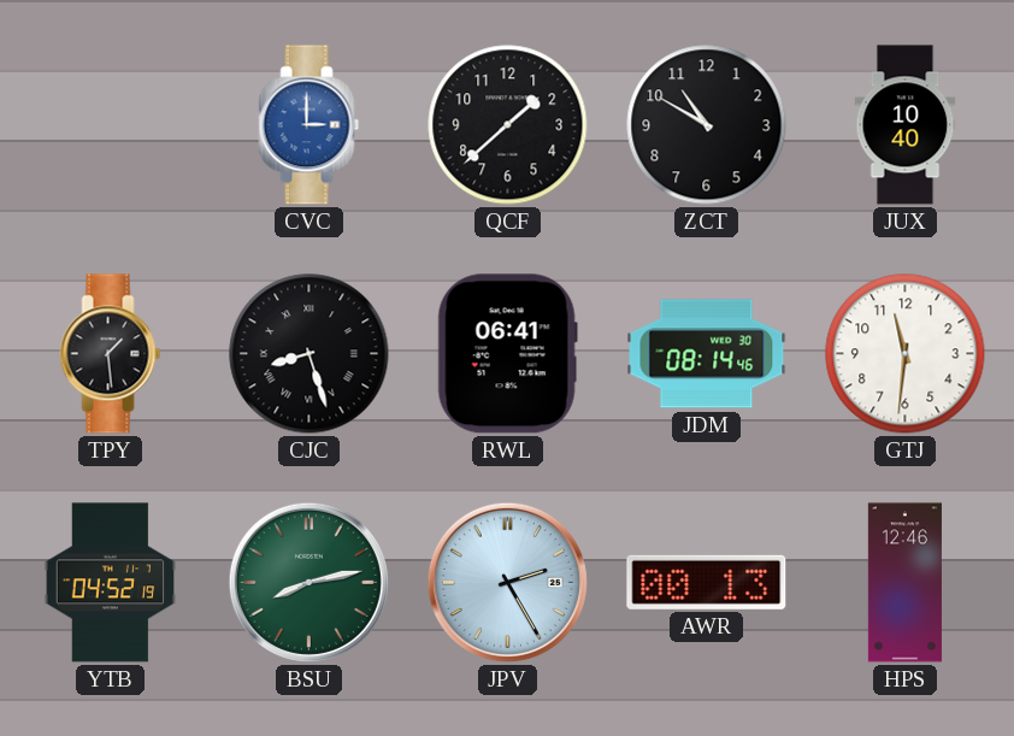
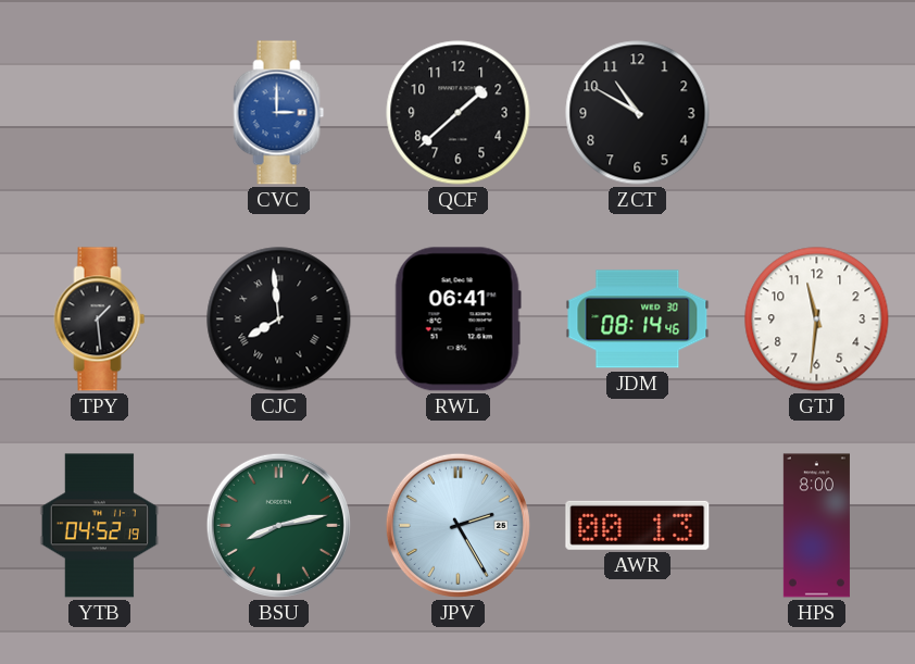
JUX: 10:40 -> none (906, 125)
CJC: 8:27 -> 7:59 (279, 320)
HPS: 12:46 -> 8:00 (816, 526)
